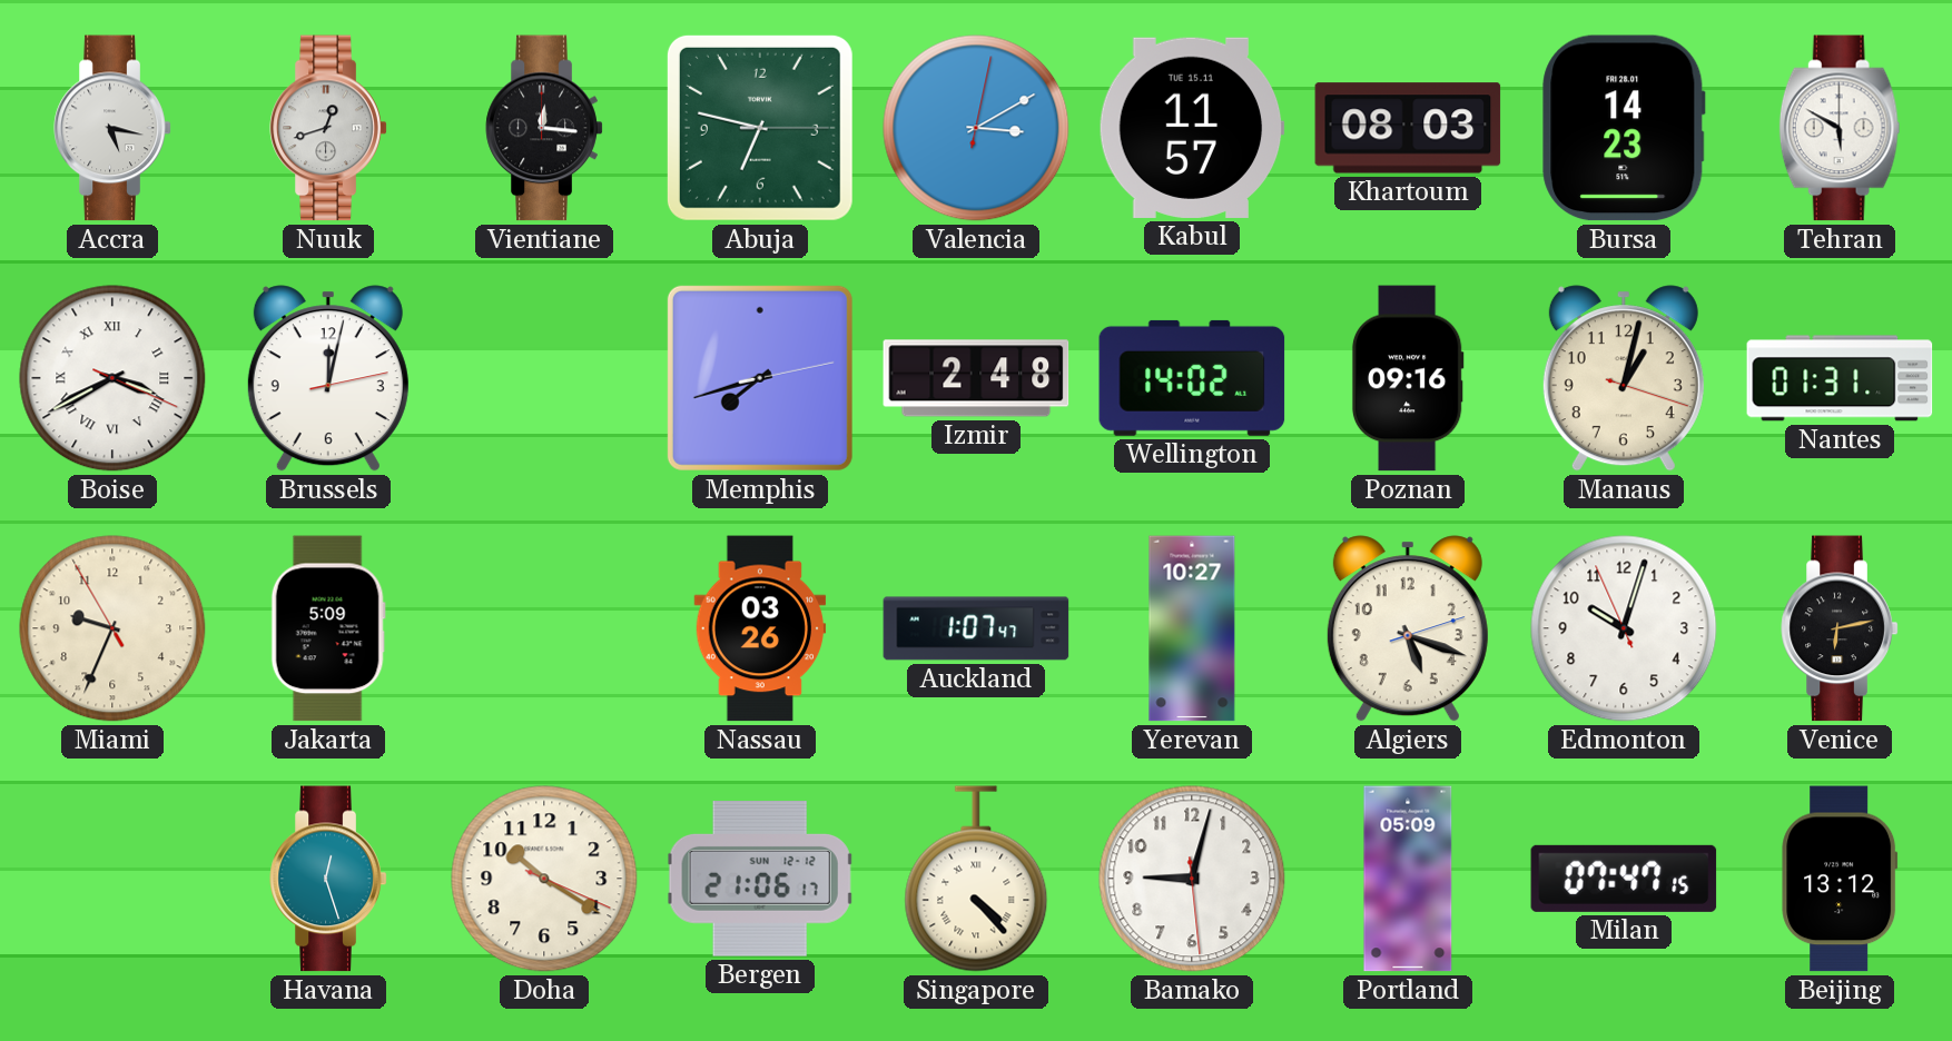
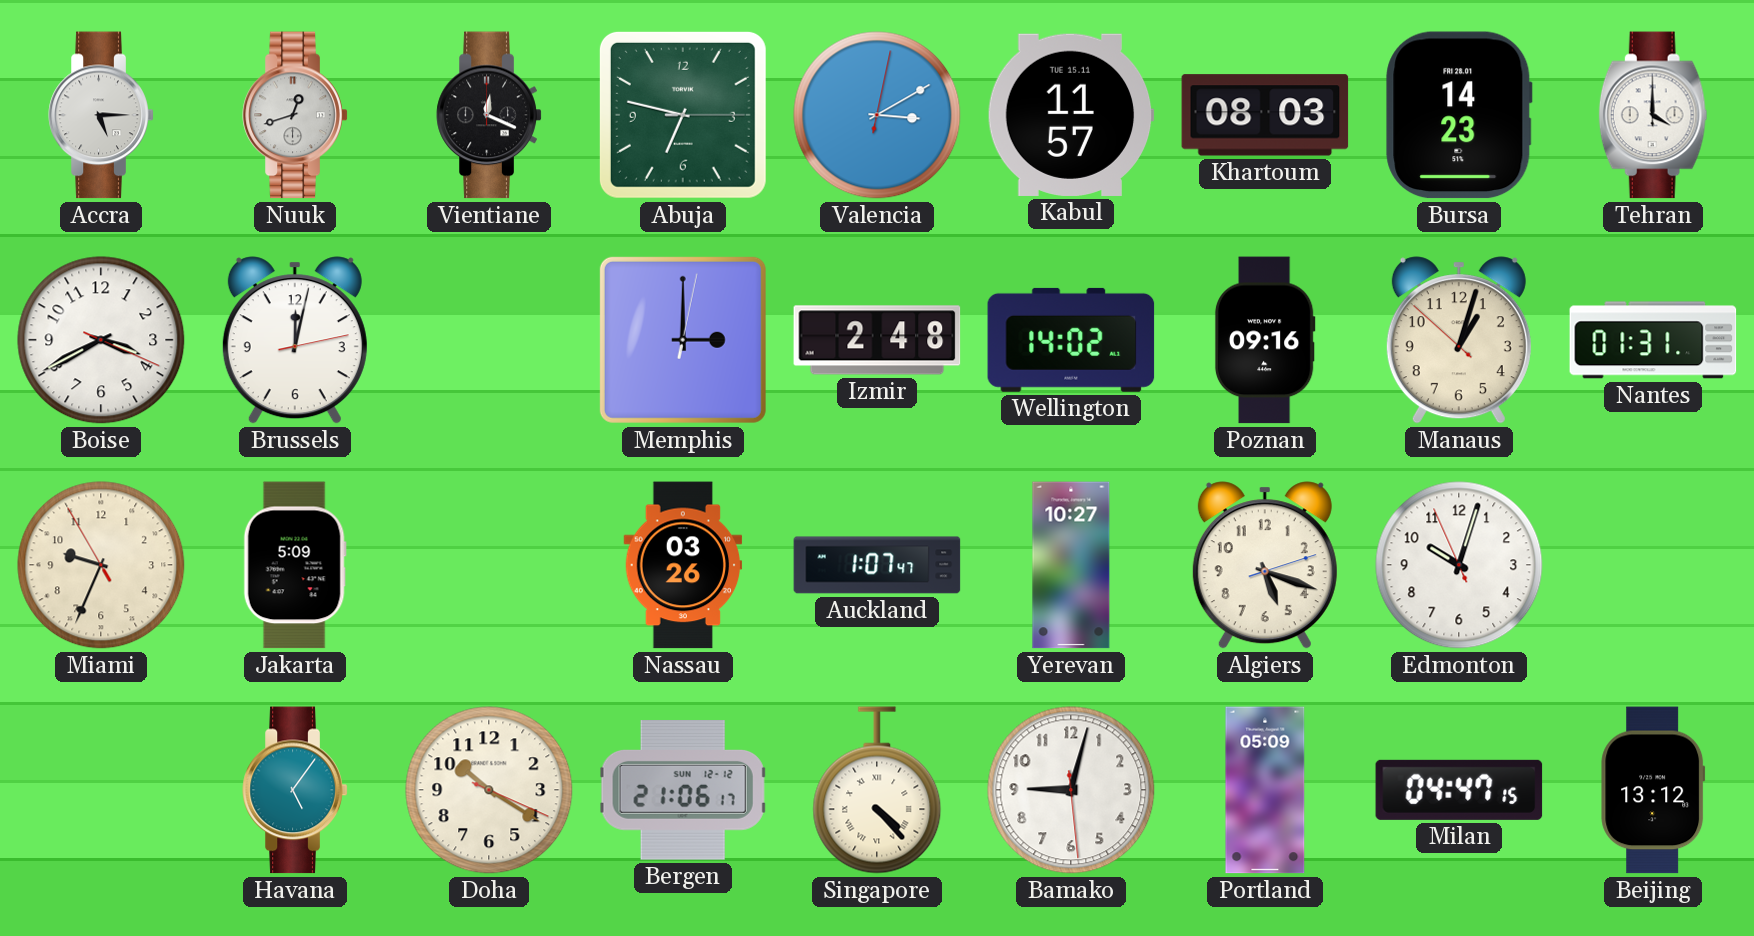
Accra: 5:17 -> 5:15 (101, 115)
Vientiane: 12:16 -> 12:19 (489, 115)
Tehran: 5:50 -> 4:00 (1653, 115)
Boise numerals: Roman -> Arabic (101, 340)
Memphis: 7:42 -> 3:00 (683, 340)
Manaus: 1:02:18 -> 1:02:52 (1459, 340)
Venice: 6:13 -> none (1840, 628)
Havana: 12:27 -> 5:06 (295, 790)
Milan: 07:47 -> 04:47 (1459, 790)
